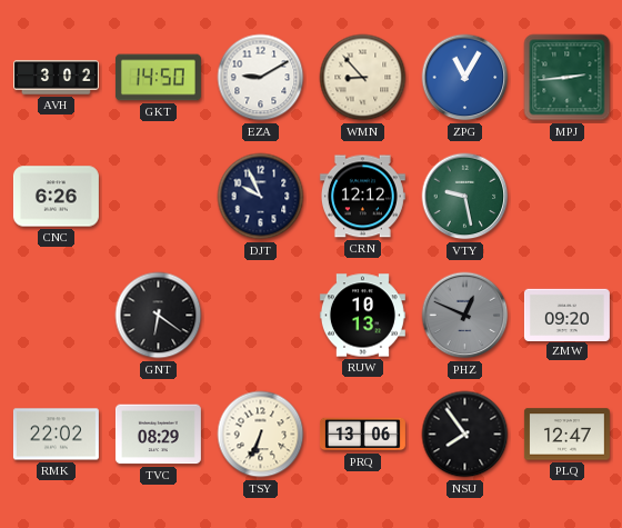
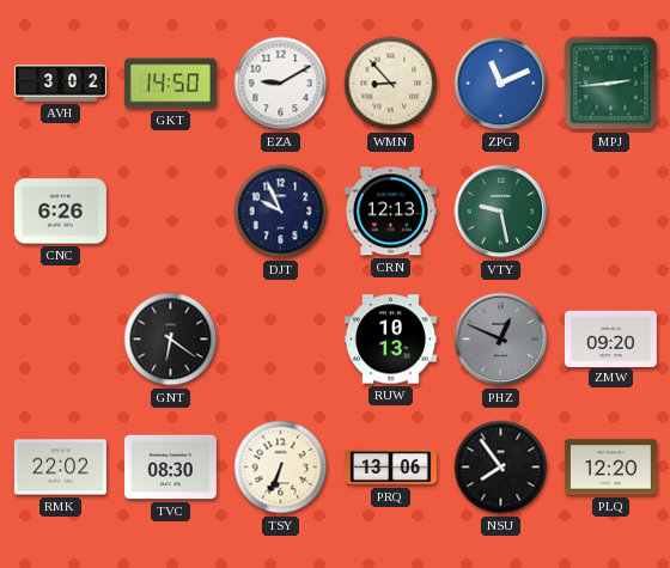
ZPG: 11:05 -> 11:11 (501, 84)
CRN: 12:12 -> 12:13 (390, 212)
TVC: 08:29 -> 08:30 (170, 468)
PLQ: 12:47 -> 12:20 (610, 468)
